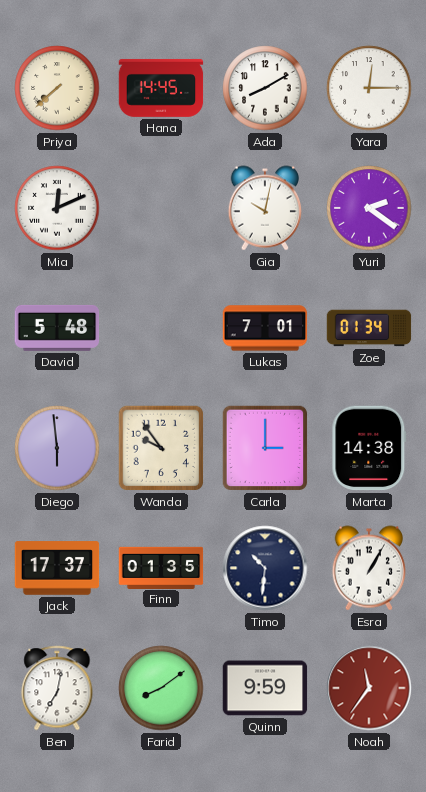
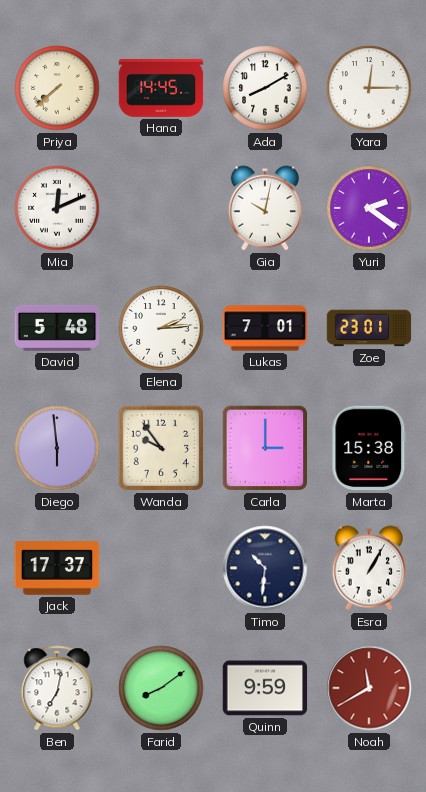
Elena: none -> 2:14 (161, 328)
Zoe: 01:34 -> 23:01 (369, 328)
Marta: 14:38 -> 15:38 (369, 448)
Finn: 01:35 -> none (161, 567)
Noah: 11:36 -> 11:40 (369, 688)
